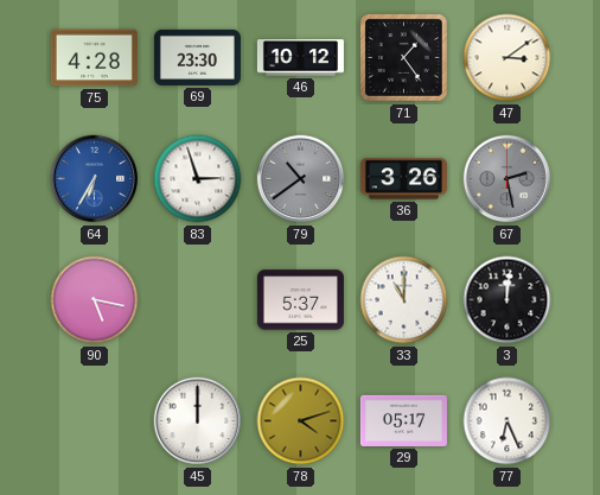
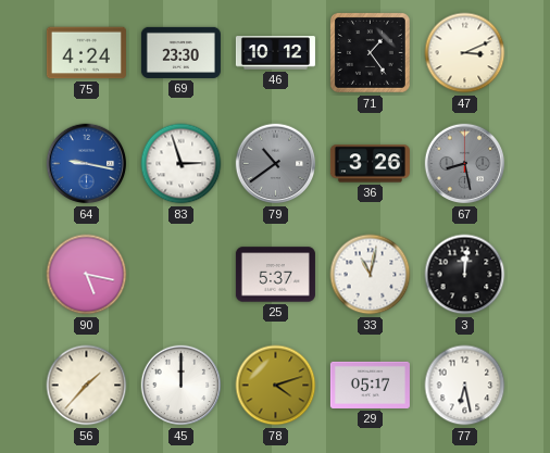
75: 4:28 -> 4:24 (86, 53)
47: 3:09 -> 3:11 (465, 53)
64: 6:35 -> 9:17 (87, 164)
67: 2:28 -> 8:28 (465, 164)
33: 11:00 -> 11:02 (371, 275)
56: none -> 1:37 (87, 386)
77: 6:26 -> 6:28 (465, 386)
